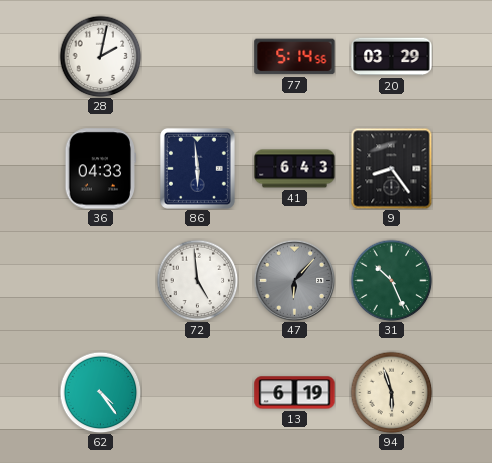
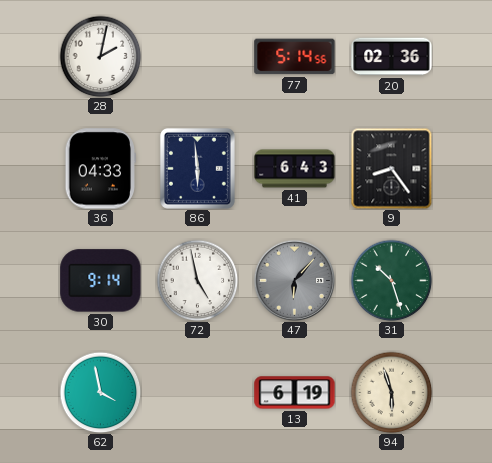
20: 03:29 -> 02:36 (392, 57)
30: none -> 9:14 (101, 281)
72: 4:59 -> 4:58 (197, 280)
31: 10:26 -> 10:27 (391, 280)
62: 4:24 -> 3:58 (100, 392)
